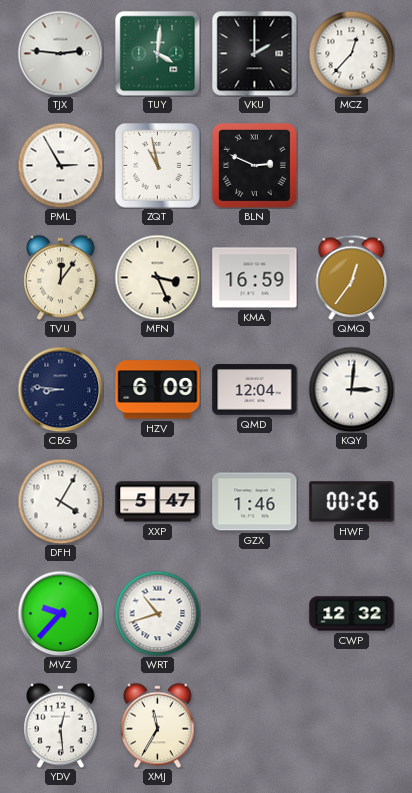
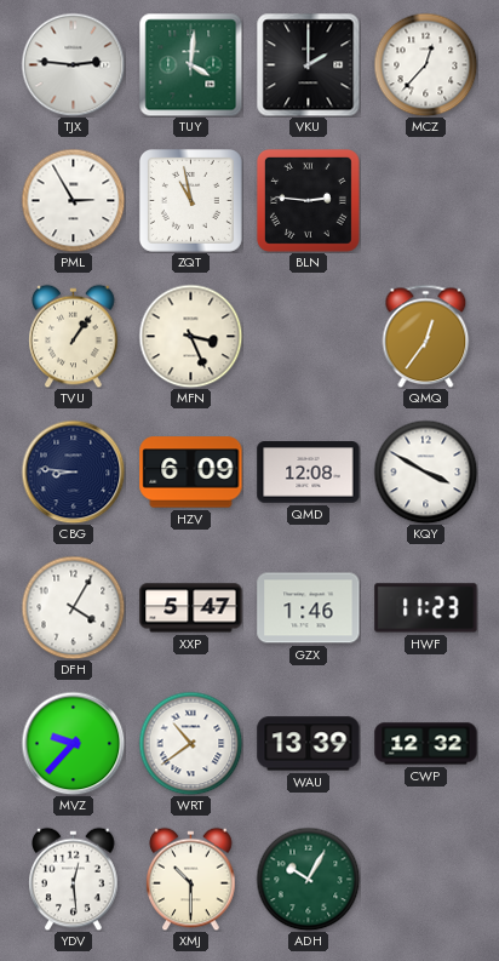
BLN: 2:49 -> 2:46 (308, 200)
TVU: 12:06 -> 1:06 (74, 336)
KMA: 16:59 -> none (255, 278)
QMD: 12:04 -> 12:08 (309, 473)
KQY: 3:01 -> 3:50 (425, 471)
HWF: 00:26 -> 11:23 (426, 608)
WRT: 10:42 -> 10:39 (190, 743)
WAU: none -> 13:39 (309, 744)
XMJ: 11:35 -> 10:30 (191, 879)
ADH: none -> 10:05 (308, 879)
